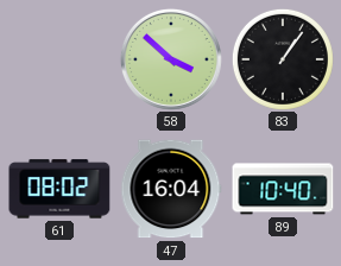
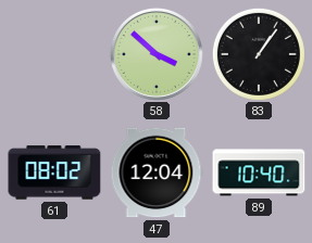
47: 16:04 -> 12:04 (157, 172)
